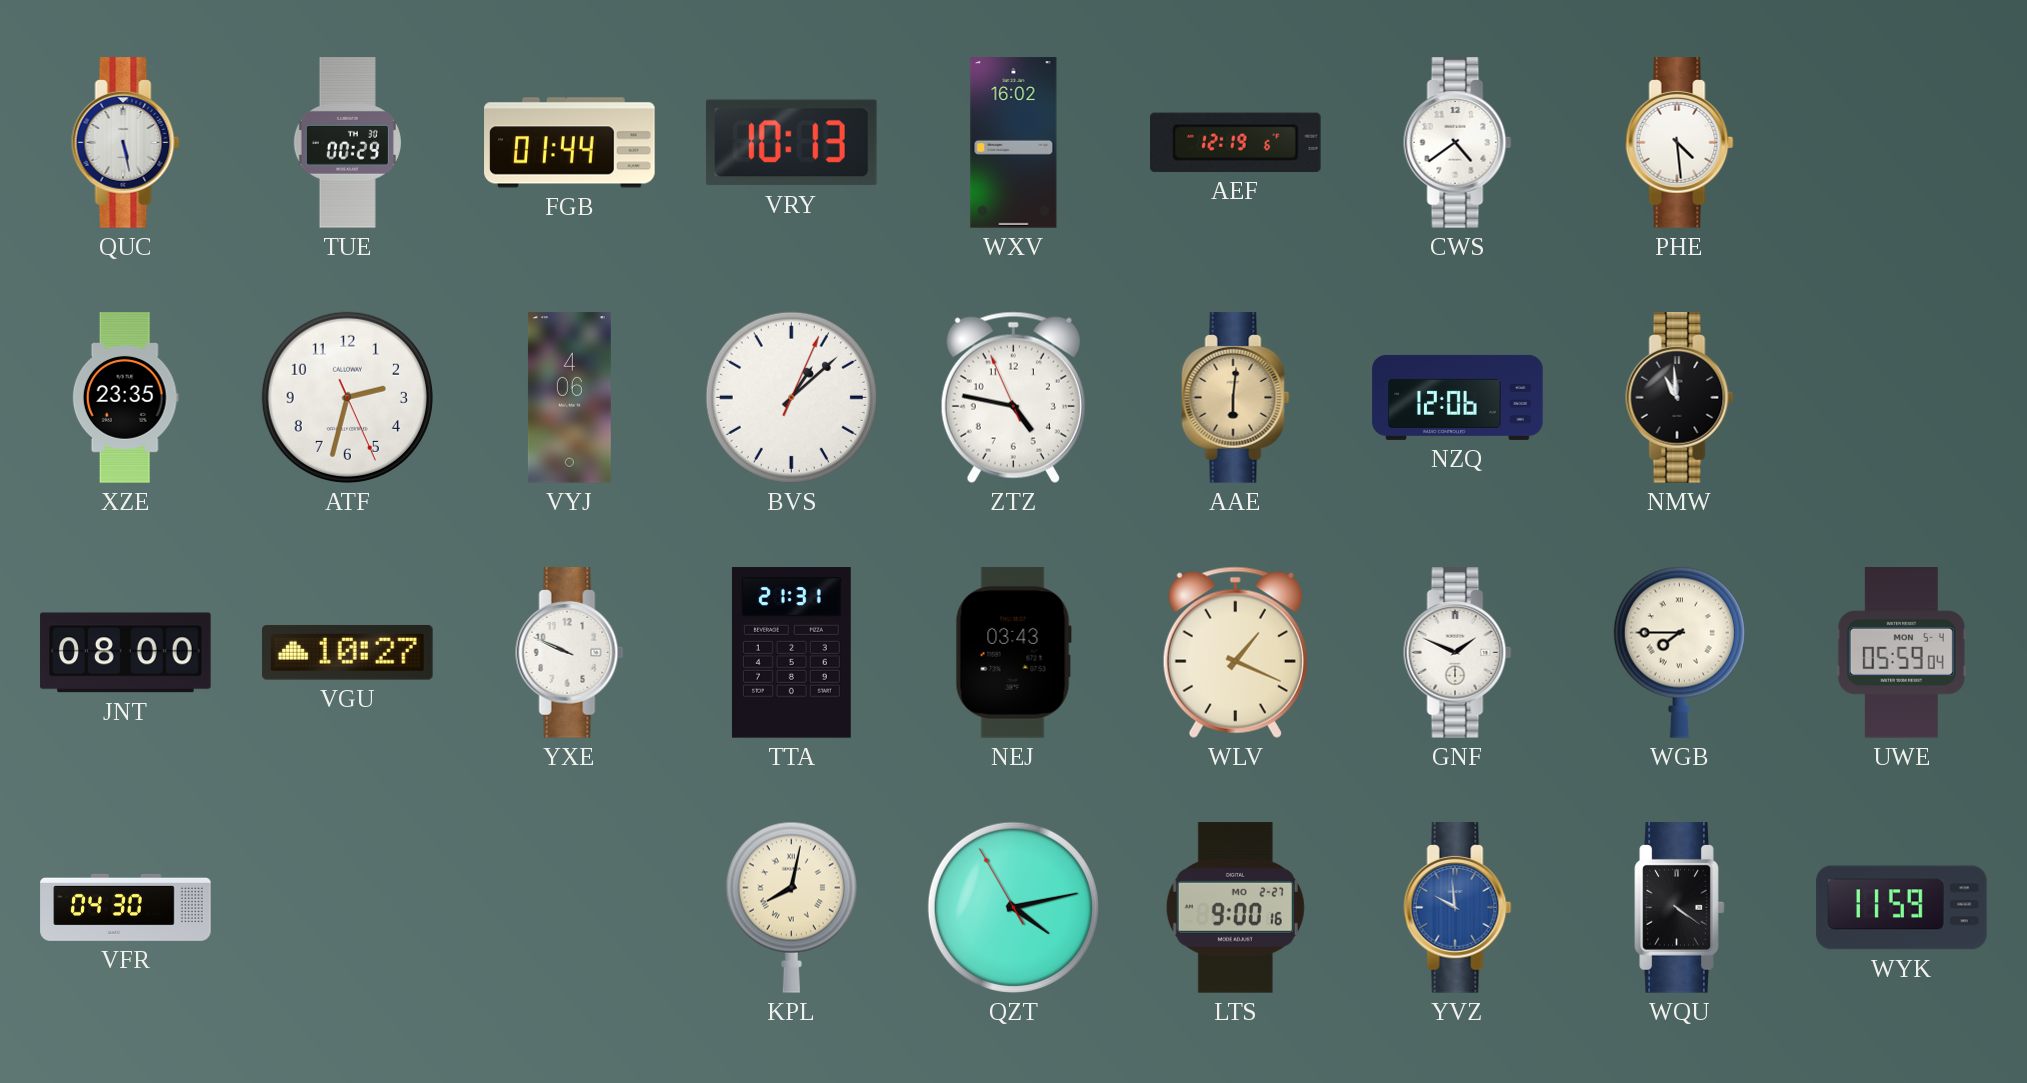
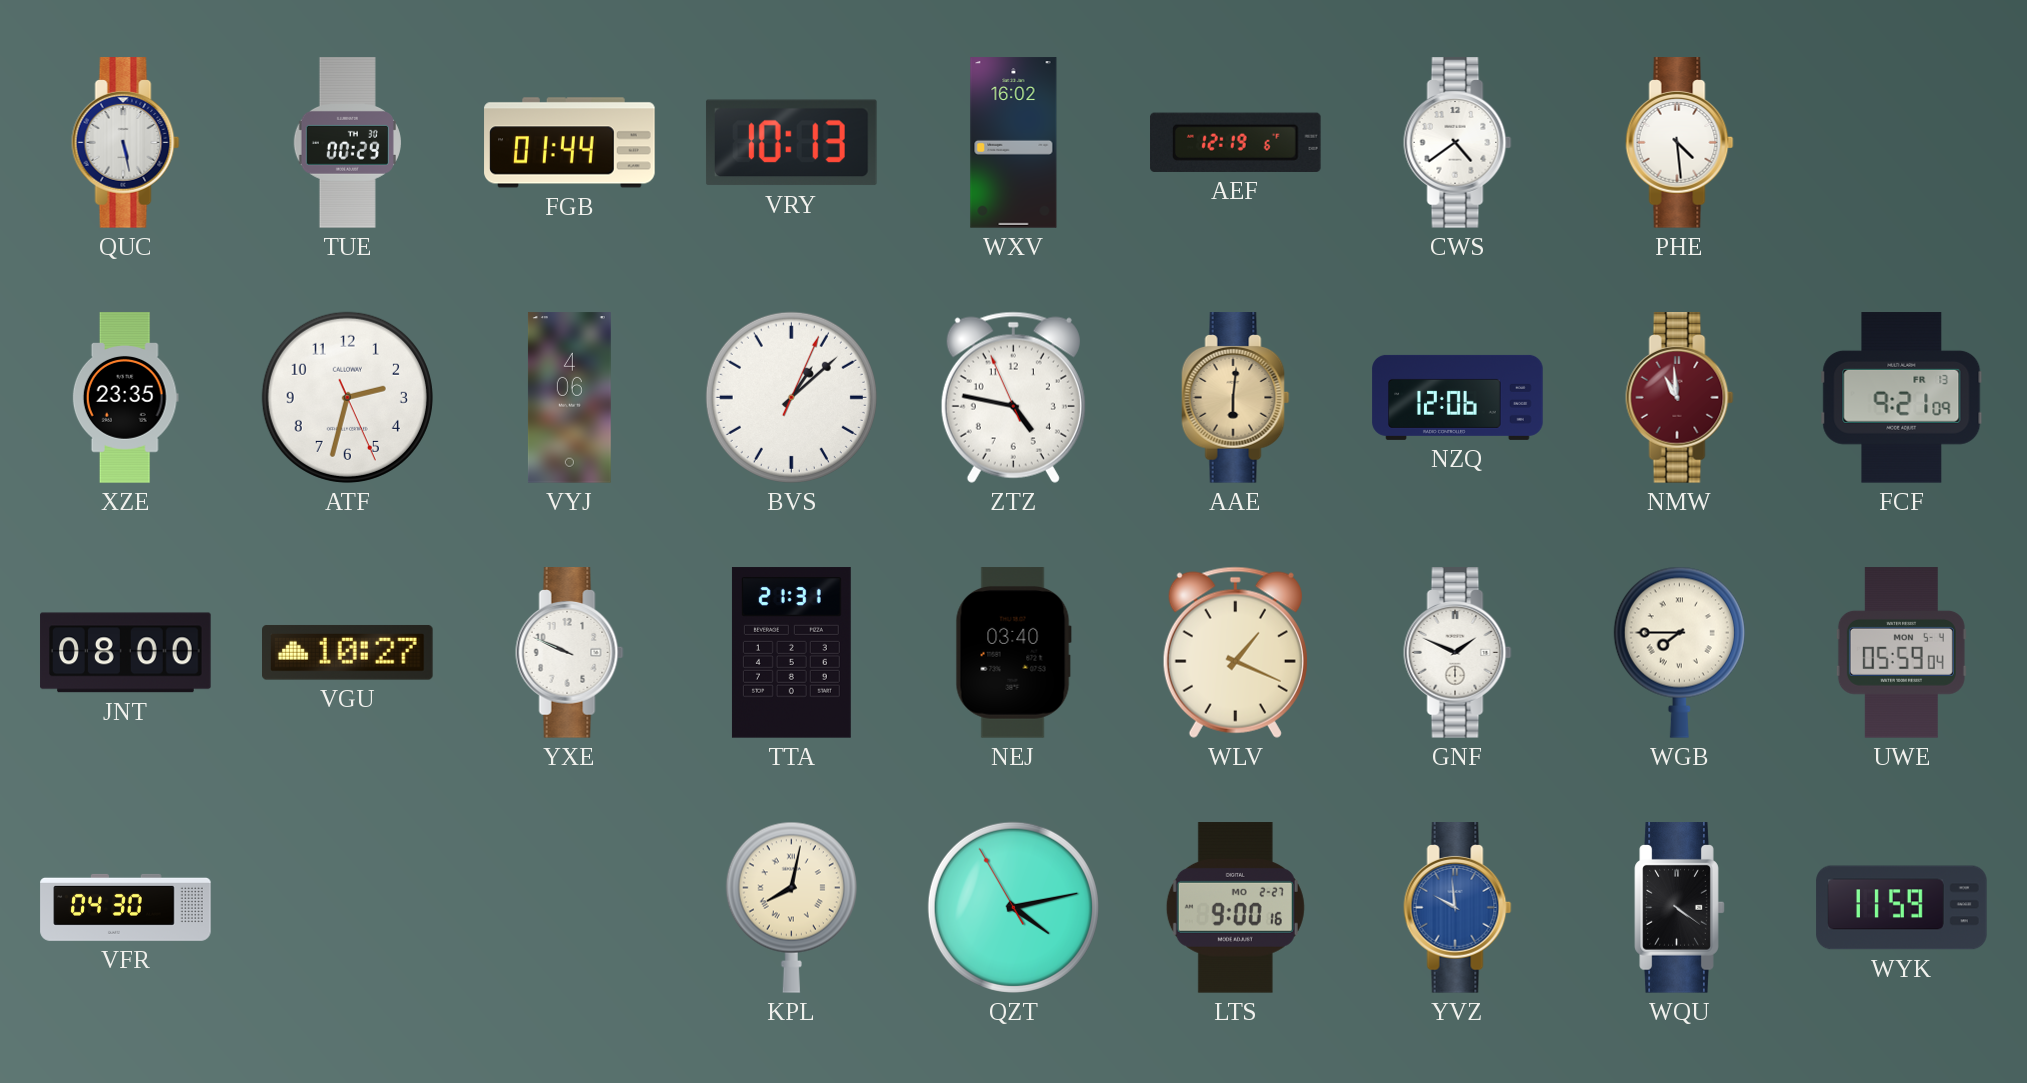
NMW dial: black -> burgundy (1680, 398)
FCF: none -> 9:21 (1902, 398)
NEJ: 03:43 -> 03:40 (1013, 653)
